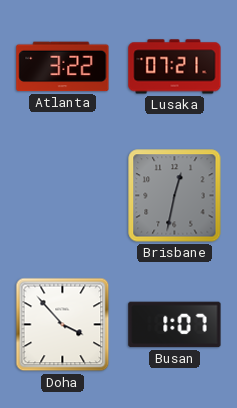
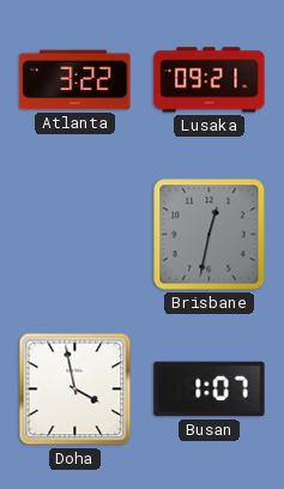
Lusaka: 07:21 -> 09:21 (210, 80)
Doha: 3:53 -> 3:58 (75, 390)
